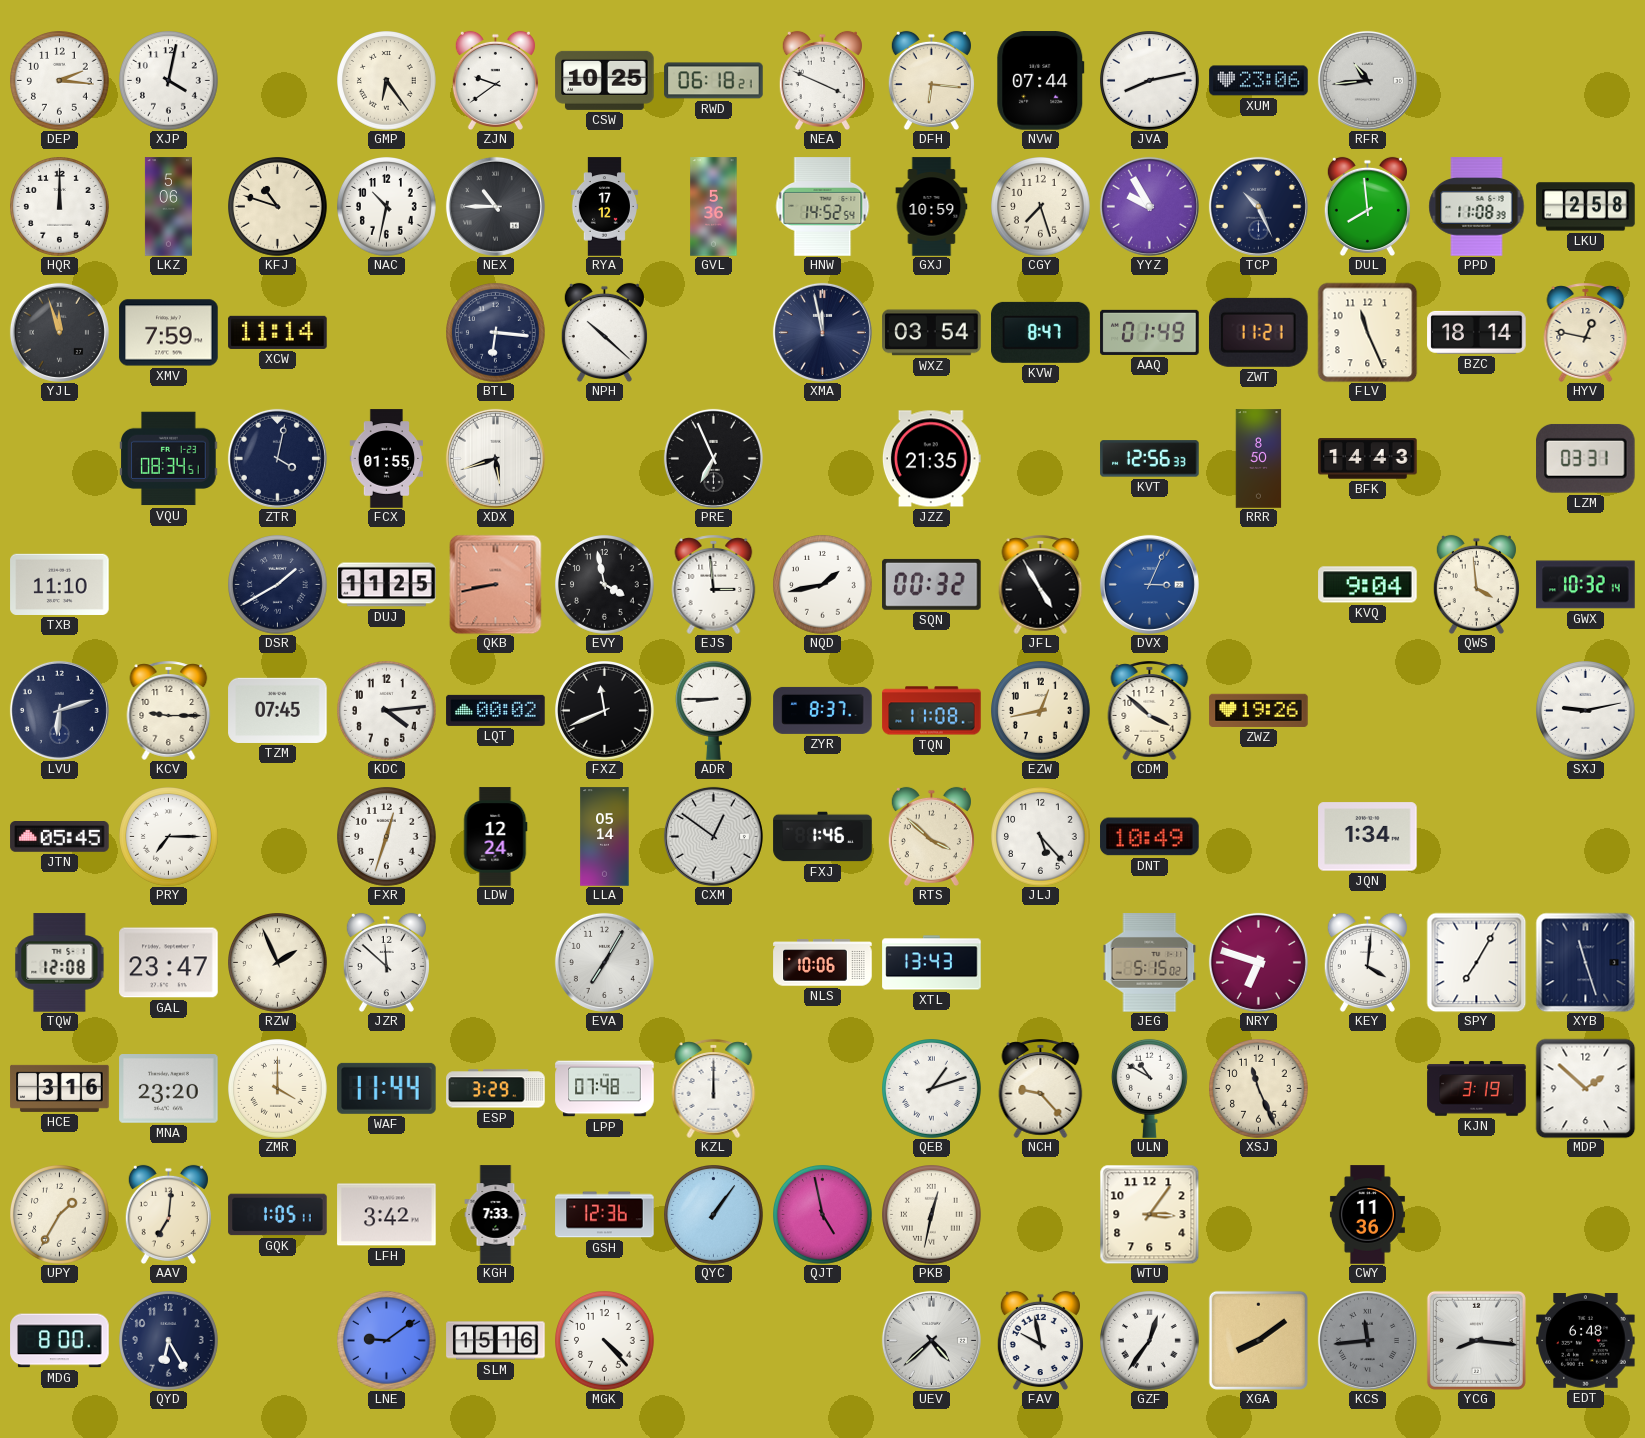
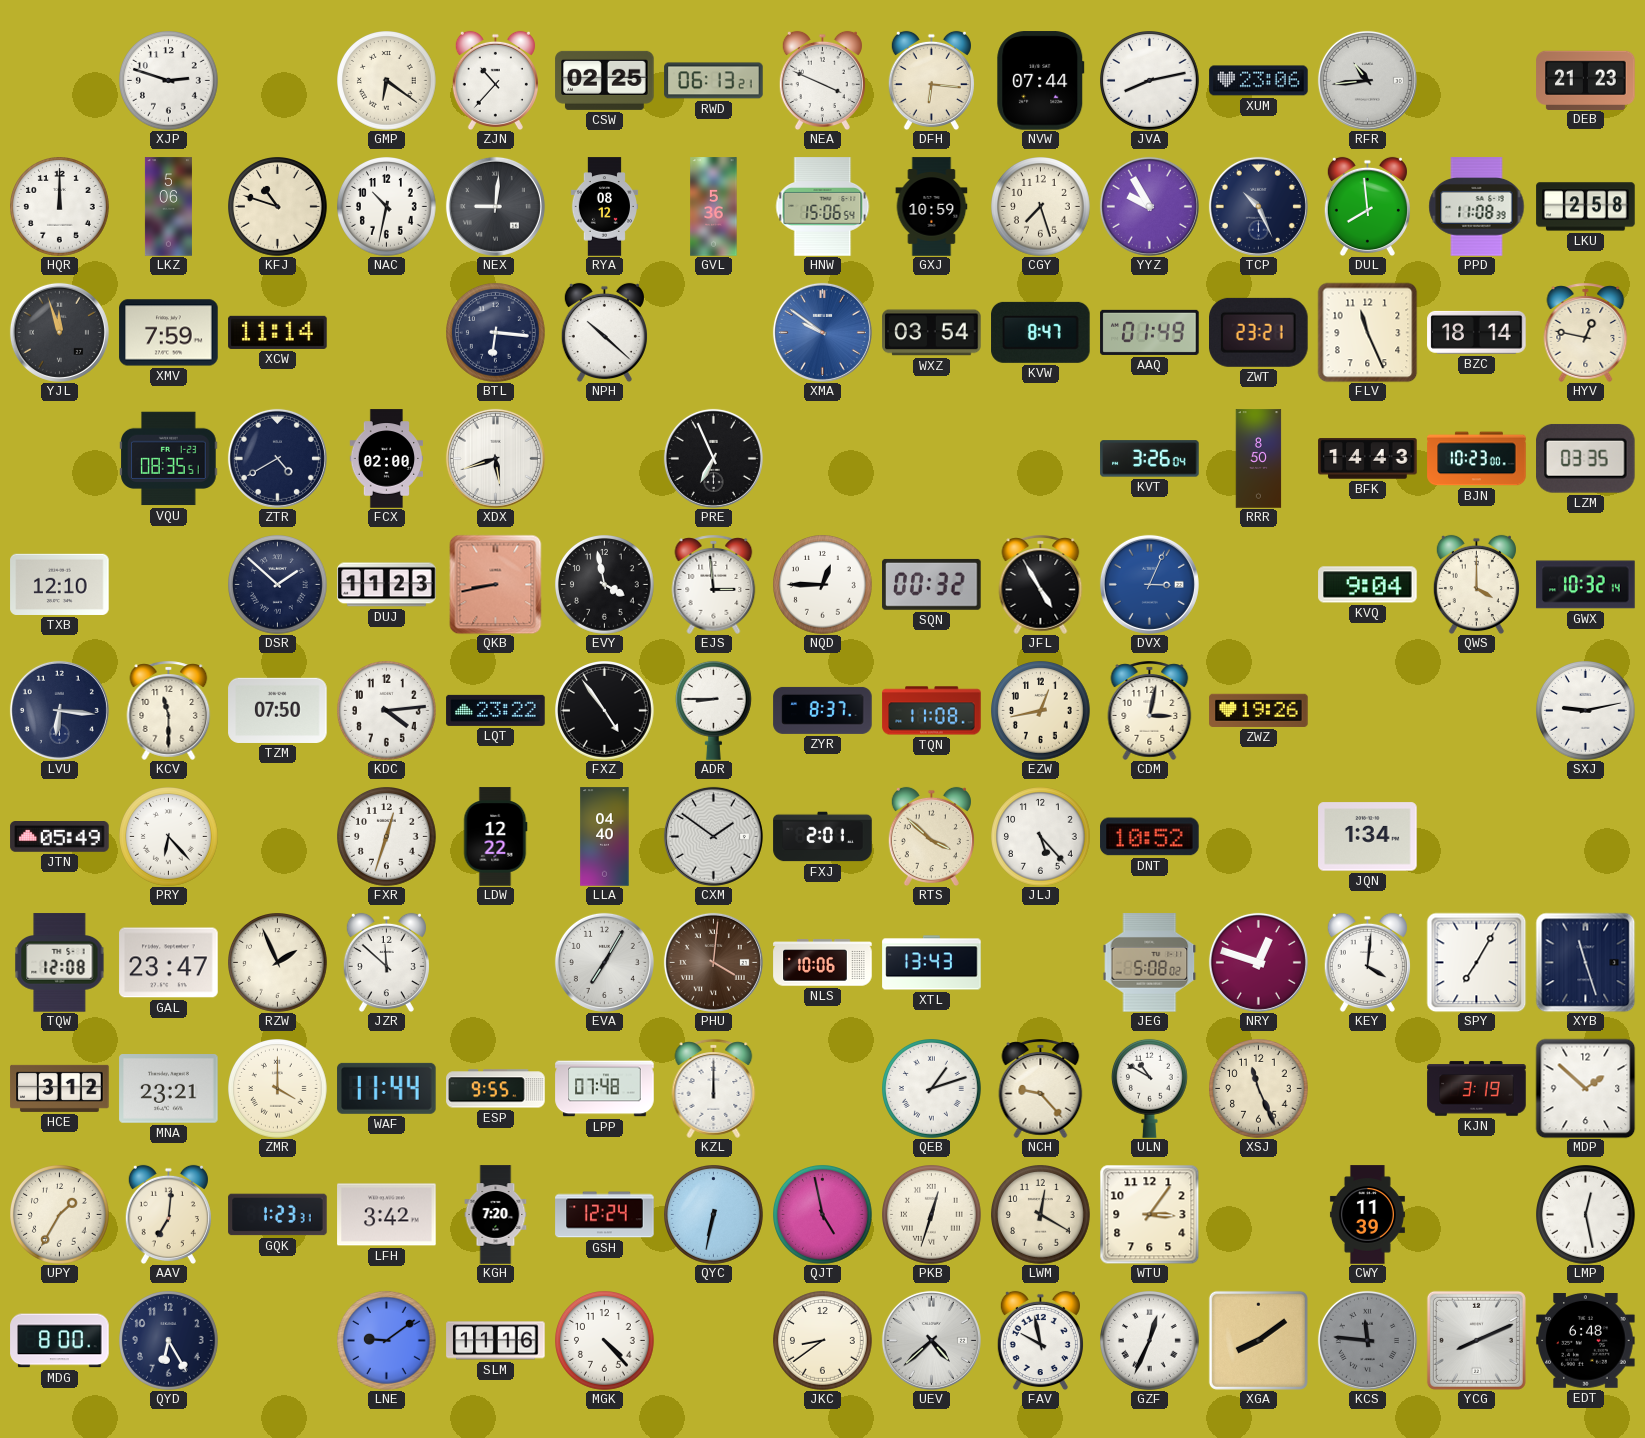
DEP: 2:16 -> none (60, 81)
XJP: 4:02 -> 2:48 (169, 81)
GMP: 6:24 -> 6:21 (387, 81)
ZJN: 9:39 -> 10:37 (495, 80)
CSW: 10:25 -> 02:25 (605, 80)
RWD: 06:18 -> 06:13 (714, 81)
DEB: none -> 21:23 (1586, 80)
NEX: 10:45 -> 9:01 (495, 206)
RYA: 17:12 -> 08:12 (604, 207)
HNW: 14:52 -> 15:06 (823, 207)
XMA: 11:58 -> 9:51 (822, 332)
XMA dial: navy -> blue (822, 332)
ZWT: 11:21 -> 23:21 (1259, 332)
VQU: 08:34 -> 08:35 (169, 459)
ZTR: 4:02 -> 4:40 (277, 458)
FCX: 01:55 -> 02:00 (387, 459)
JZZ: 21:35 -> none (931, 459)
KVT: 12:56 -> 3:26 (1150, 459)
BJN: none -> 10:23 (1477, 459)
LZM: 03:31 -> 03:35 (1586, 458)
TXB: 11:10 -> 12:10 (60, 584)
DSR: 1:40 -> 1:52 (278, 585)
DUJ: 11:25 -> 11:23 (387, 585)
NQD: 1:43 -> 12:45 (823, 585)
QWS: 3:59 -> 4:00 (1476, 584)
LVU: 6:12 -> 6:16 (59, 710)
KCV: 9:15 -> 11:30 (169, 710)
TZM: 07:45 -> 07:50 (278, 710)
LQT: 00:02 -> 23:22 (496, 710)
FXZ: 11:41 -> 4:54 (605, 711)
CDM: 3:52 -> 3:02 (1150, 710)
JTN: 05:45 -> 05:49 (60, 837)
PRY: 7:15 -> 6:23 (169, 837)
LDW: 12:24 -> 12:22 (496, 837)
LLA: 05:14 -> 04:40 (605, 837)
CXM: 12:51 -> 1:51 (713, 836)
FXJ: 1:46 -> 2:01 (823, 837)
DNT: 10:49 -> 10:52 (1150, 837)
PHU: none -> 4:01 (713, 962)
JEG: 5:15 -> 5:08 (1150, 963)
NRY: 6:48 -> 12:48 (1258, 962)
HCE: 3:16 -> 3:12 (60, 1088)
MNA: 23:20 -> 23:21 (169, 1089)
ESP: 3:29 -> 9:55 (496, 1089)
GQK: 1:05 -> 1:23 (278, 1215)
KGH: 7:33 -> 7:20 (496, 1215)
GSH: 12:36 -> 12:24 (605, 1215)
QYC: 1:06 -> 6:32 (714, 1215)
PKB: 12:32 -> 12:33 (932, 1215)
LWM: none -> 12:20 (1041, 1215)
CWY: 11:36 -> 11:39 (1367, 1215)
LMP: none -> 12:28 (1586, 1215)
SLM: 15:16 -> 11:16 (496, 1341)
JKC: none -> 8:39 (823, 1341)
GZF: 12:36 -> 12:34 (1150, 1341)
KCS: 11:44 -> 11:46 (1367, 1340)
YCG: 8:16 -> 8:11 (1476, 1340)
